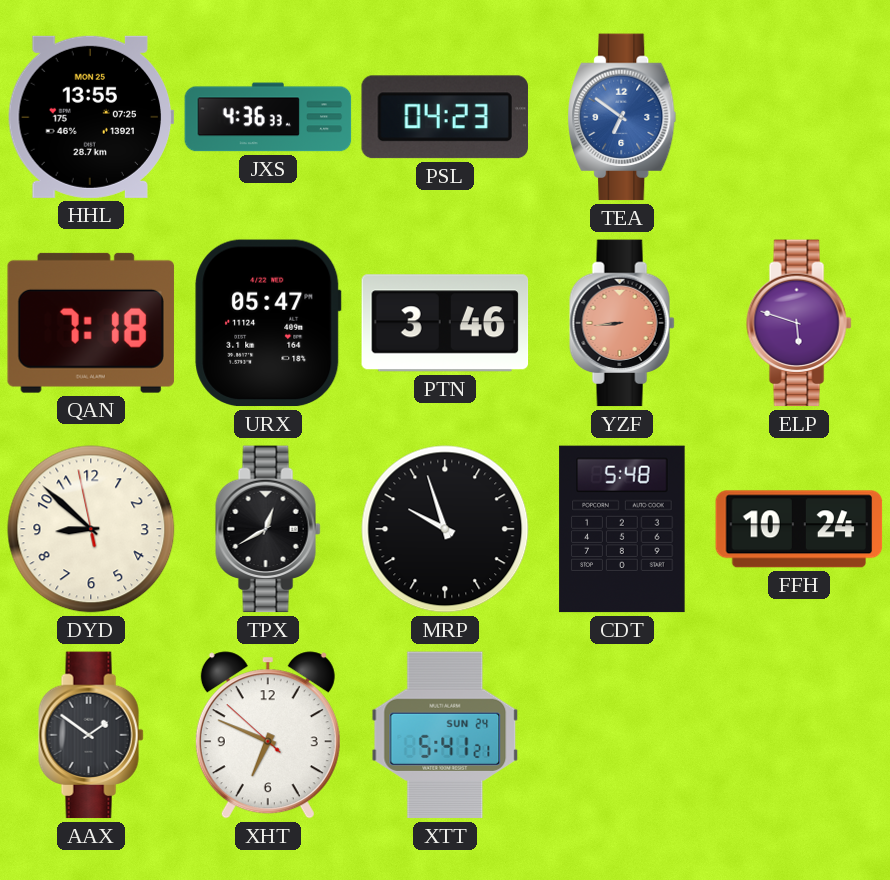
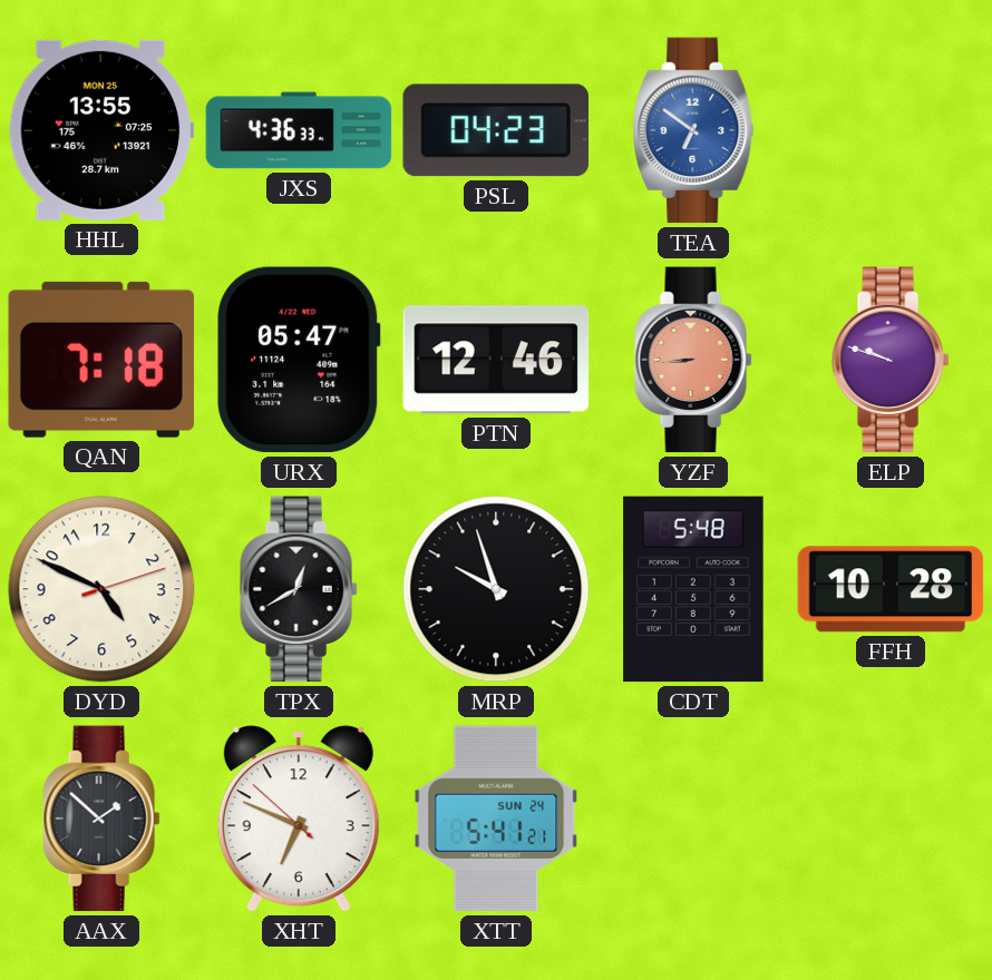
PTN: 3:46 -> 12:46 (496, 360)
ELP: 5:48 -> 9:48 (891, 360)
DYD: 8:51 -> 4:49 (101, 589)
FFH: 10:24 -> 10:28 (891, 589)
AAX: 1:51 -> 1:52 (101, 819)
